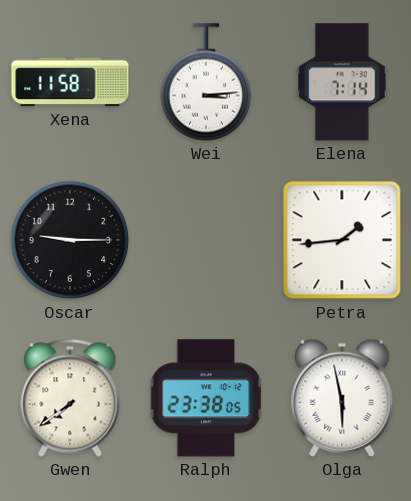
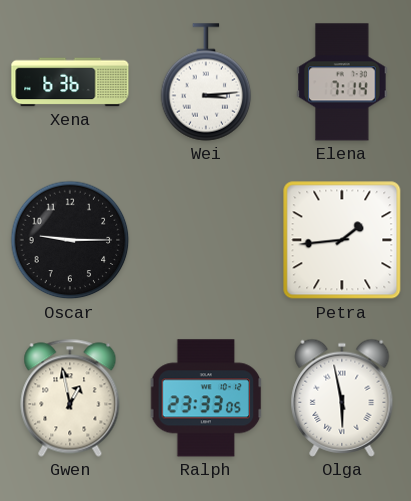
Xena: 11:58 -> 6:36 (70, 82)
Gwen: 7:39 -> 12:58 (70, 398)
Ralph: 23:38 -> 23:33 (206, 398)
